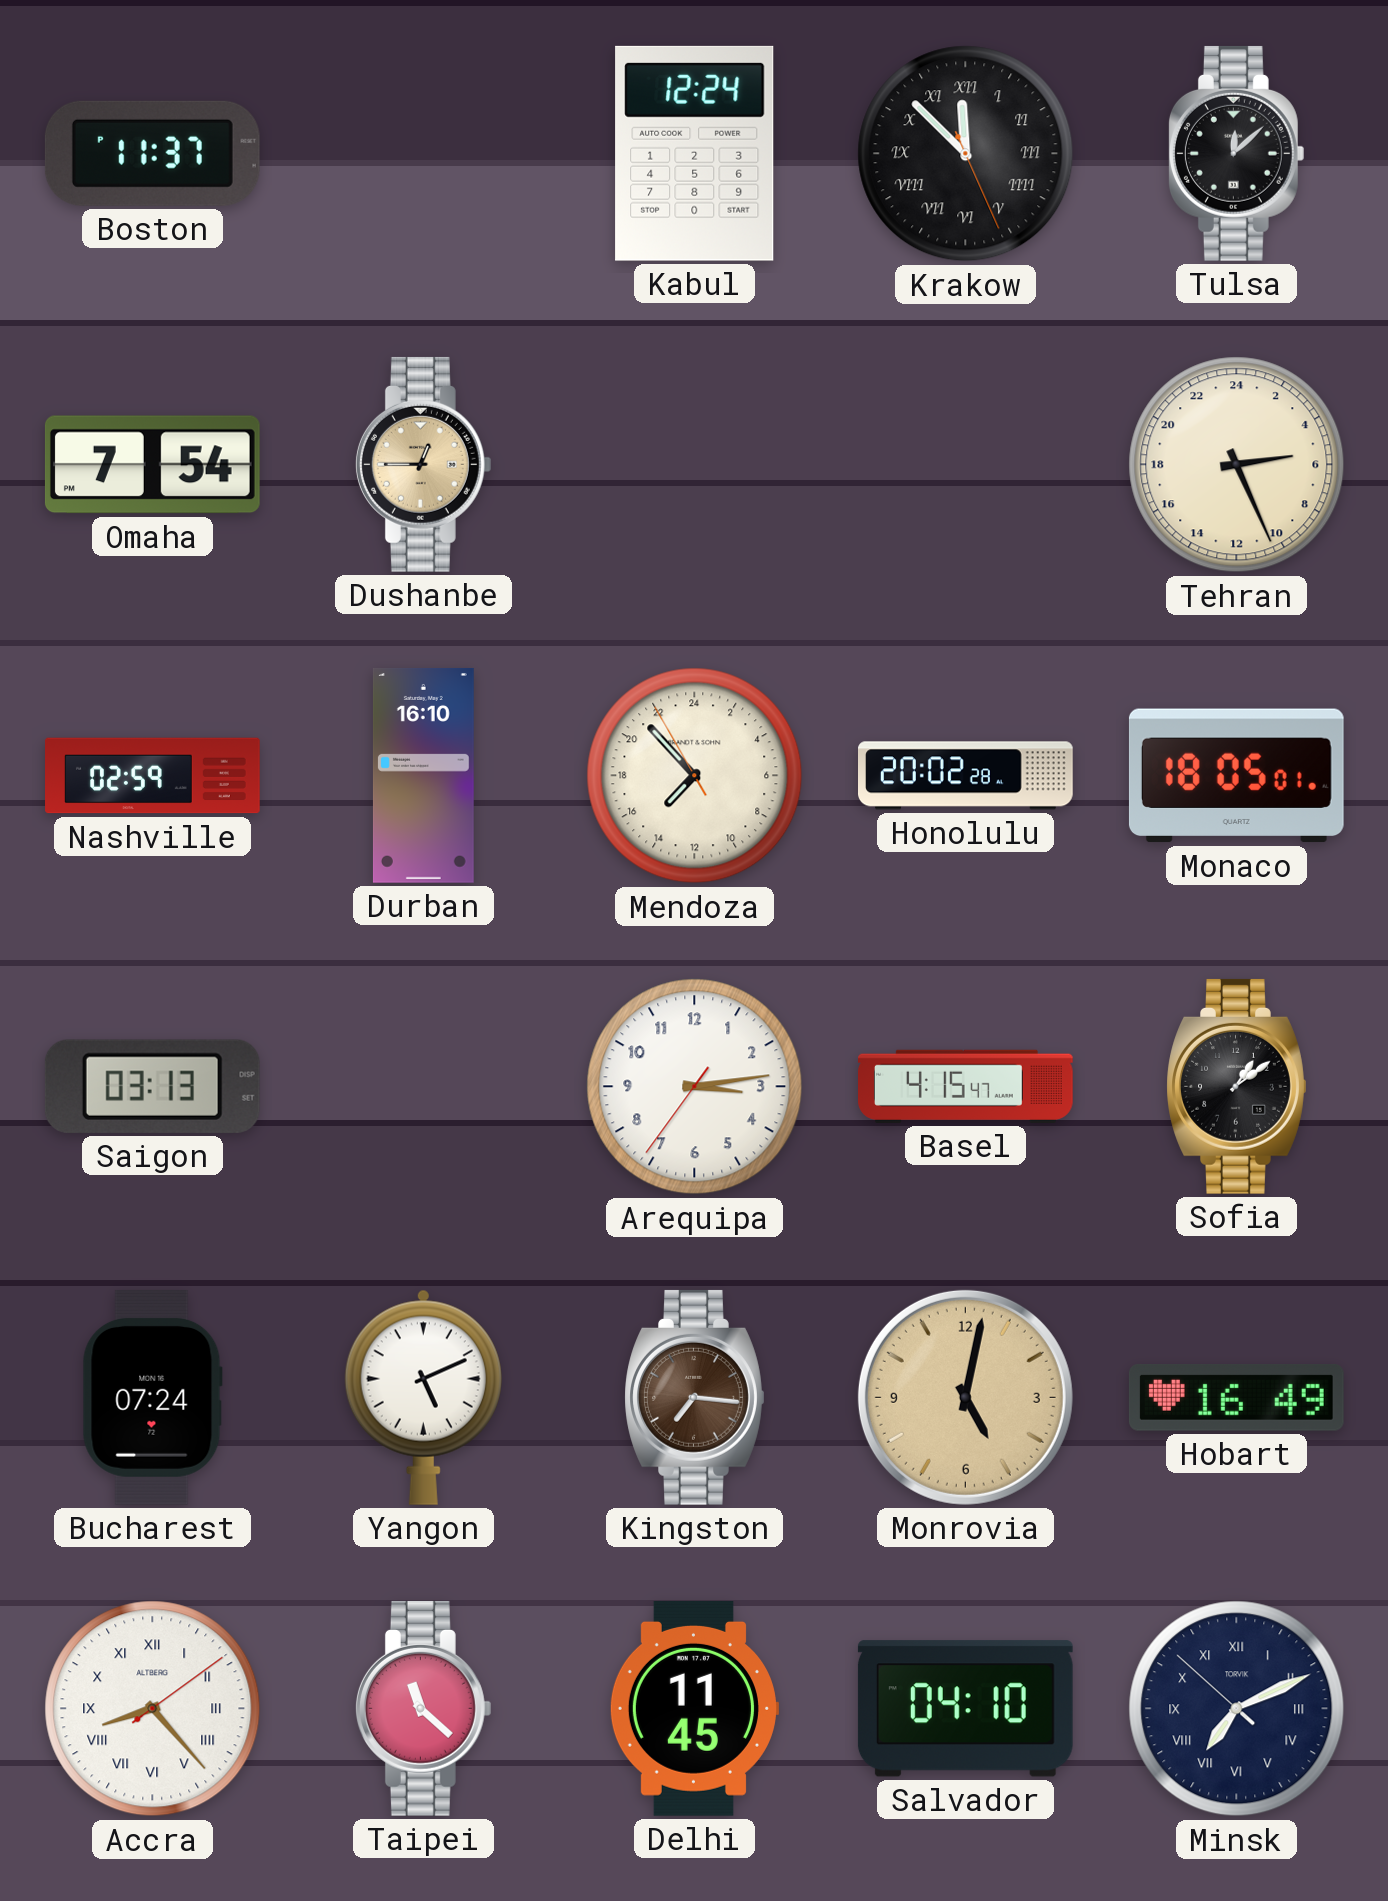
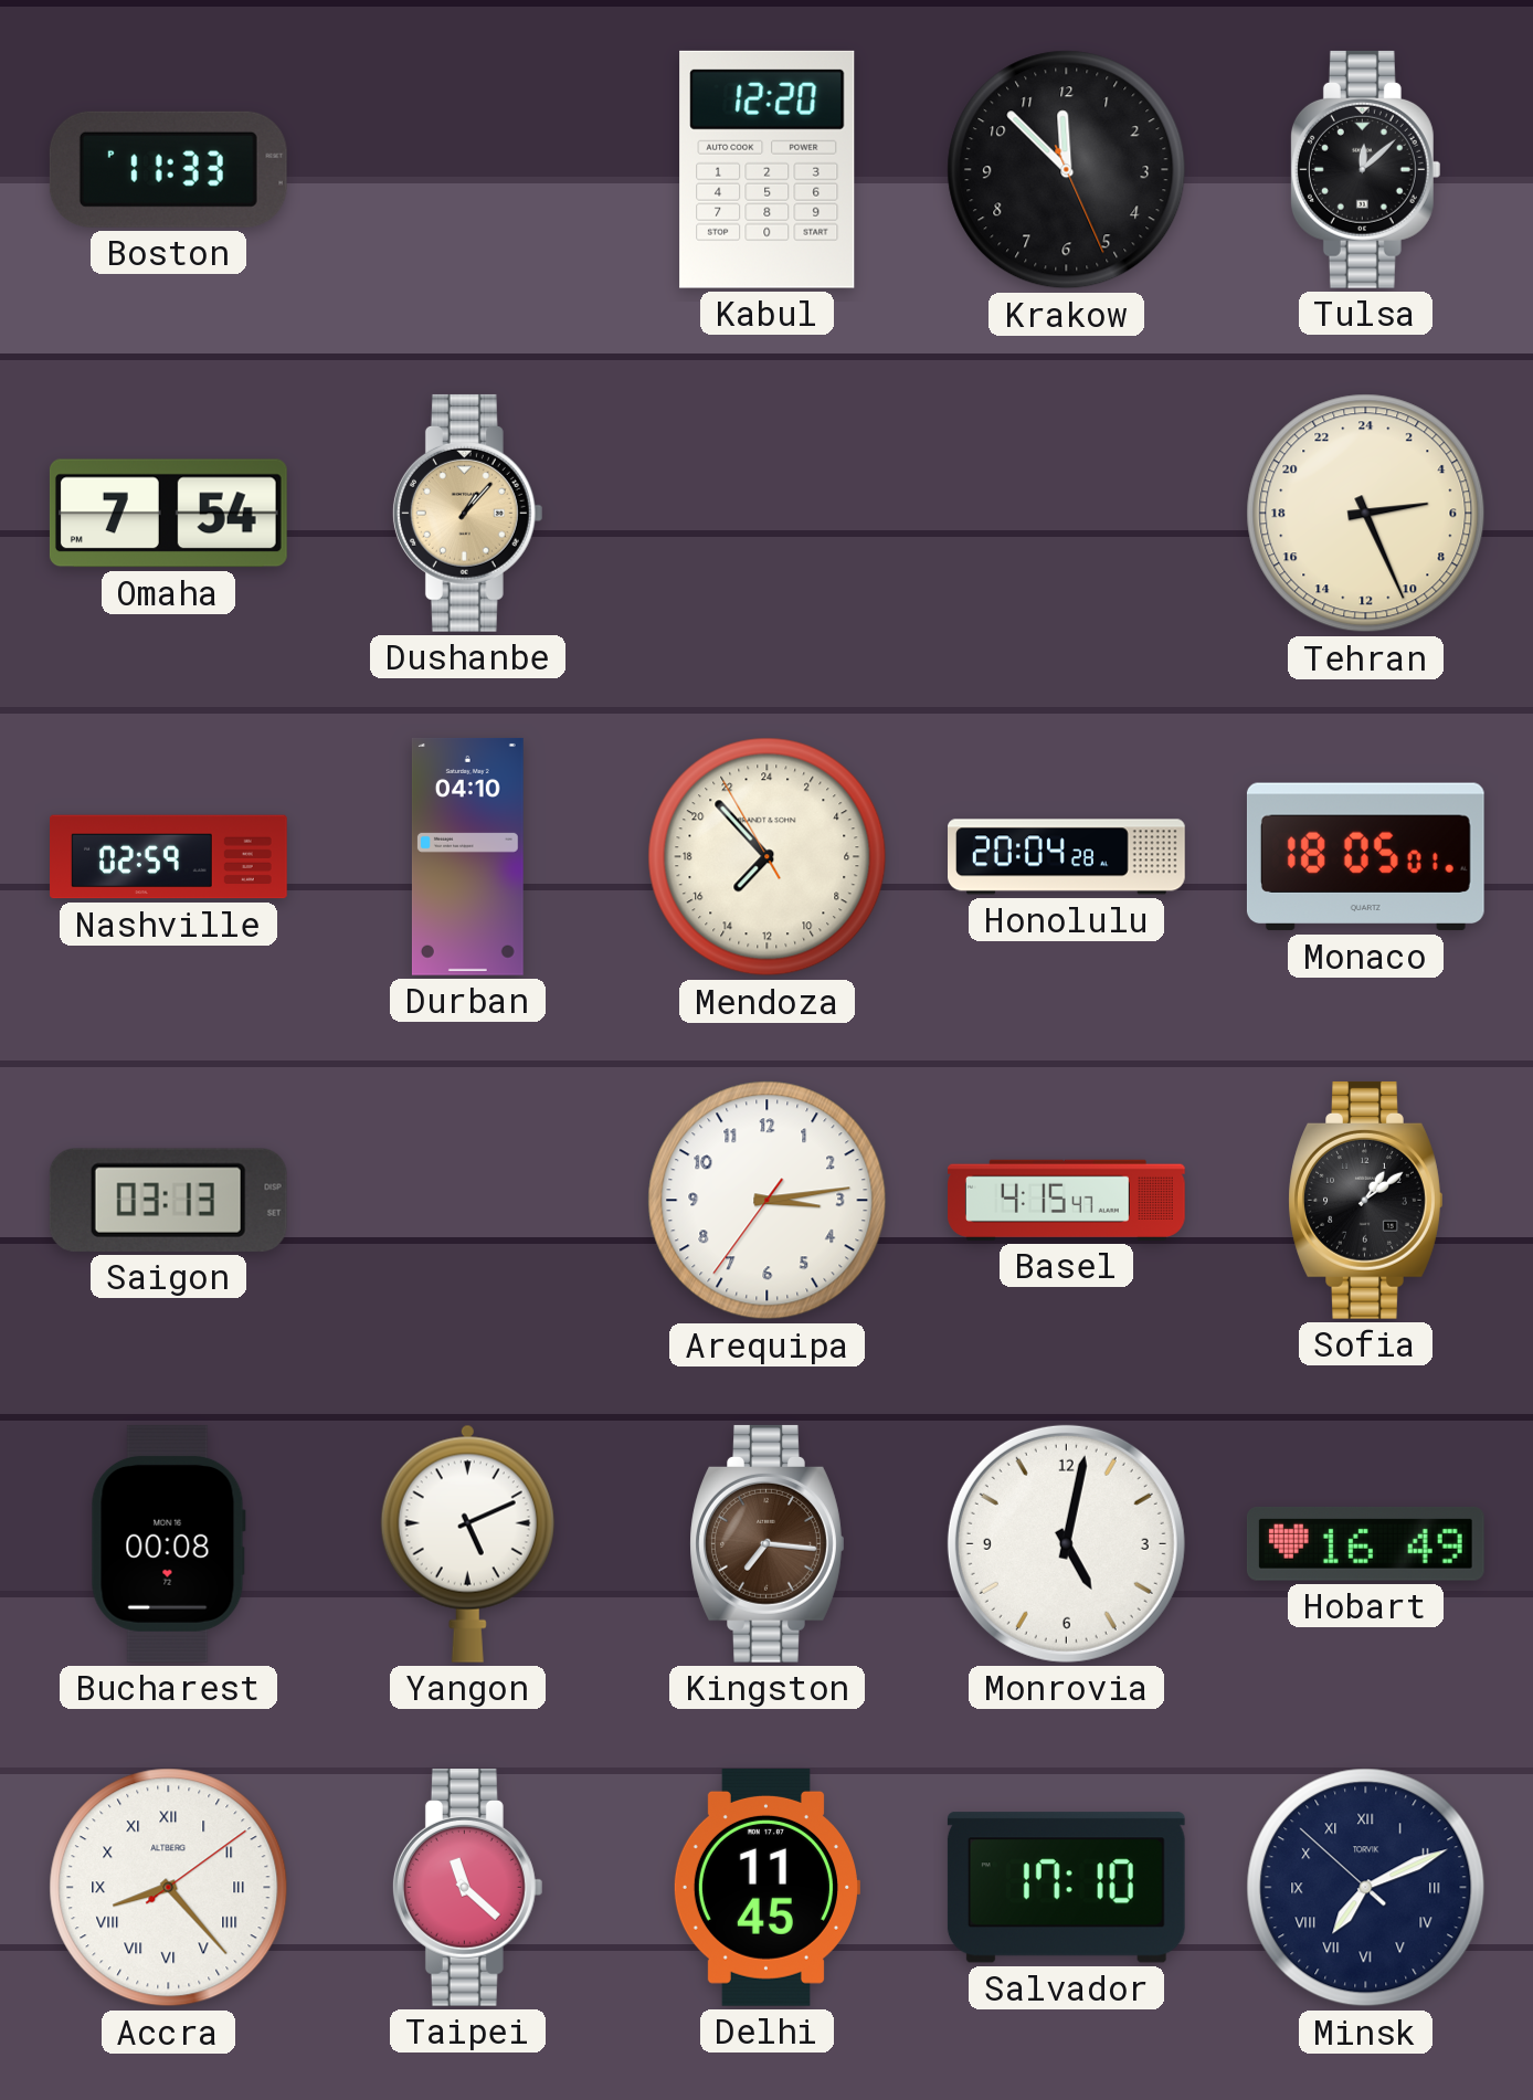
Boston: 11:37 -> 11:33 (168, 169)
Kabul: 12:24 -> 12:20 (768, 169)
Krakow numerals: Roman -> Arabic (1067, 170)
Dushanbe: 12:45 -> 1:07 (467, 513)
Durban: 16:10 -> 04:10 (467, 856)
Honolulu: 20:02 -> 20:04 (1067, 857)
Bucharest: 07:24 -> 00:08 (168, 1543)
Monrovia dial: champagne -> white (1066, 1543)
Salvador: 04:10 -> 17:10 (1066, 1888)
